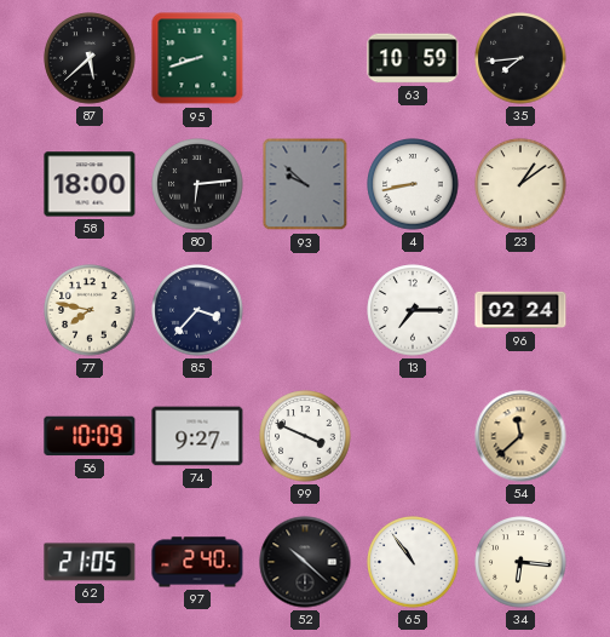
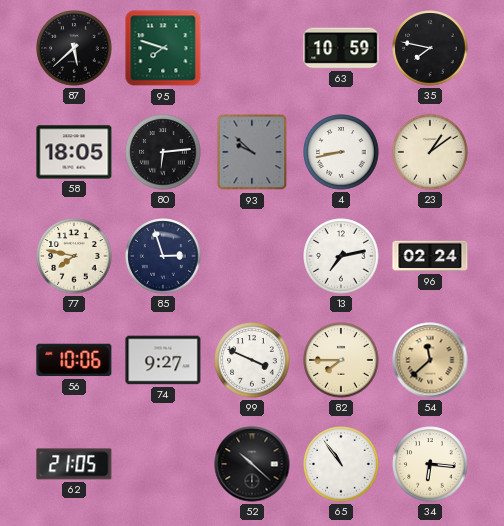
95: 8:42 -> 7:48 (163, 48)
35: 7:44 -> 7:47 (430, 48)
58: 18:00 -> 18:05 (74, 152)
85: 3:37 -> 2:57 (163, 256)
13: 7:15 -> 7:13 (341, 256)
56: 10:09 -> 10:06 (74, 360)
82: none -> 7:45 (341, 360)
97: 2:40 -> none (197, 562)
